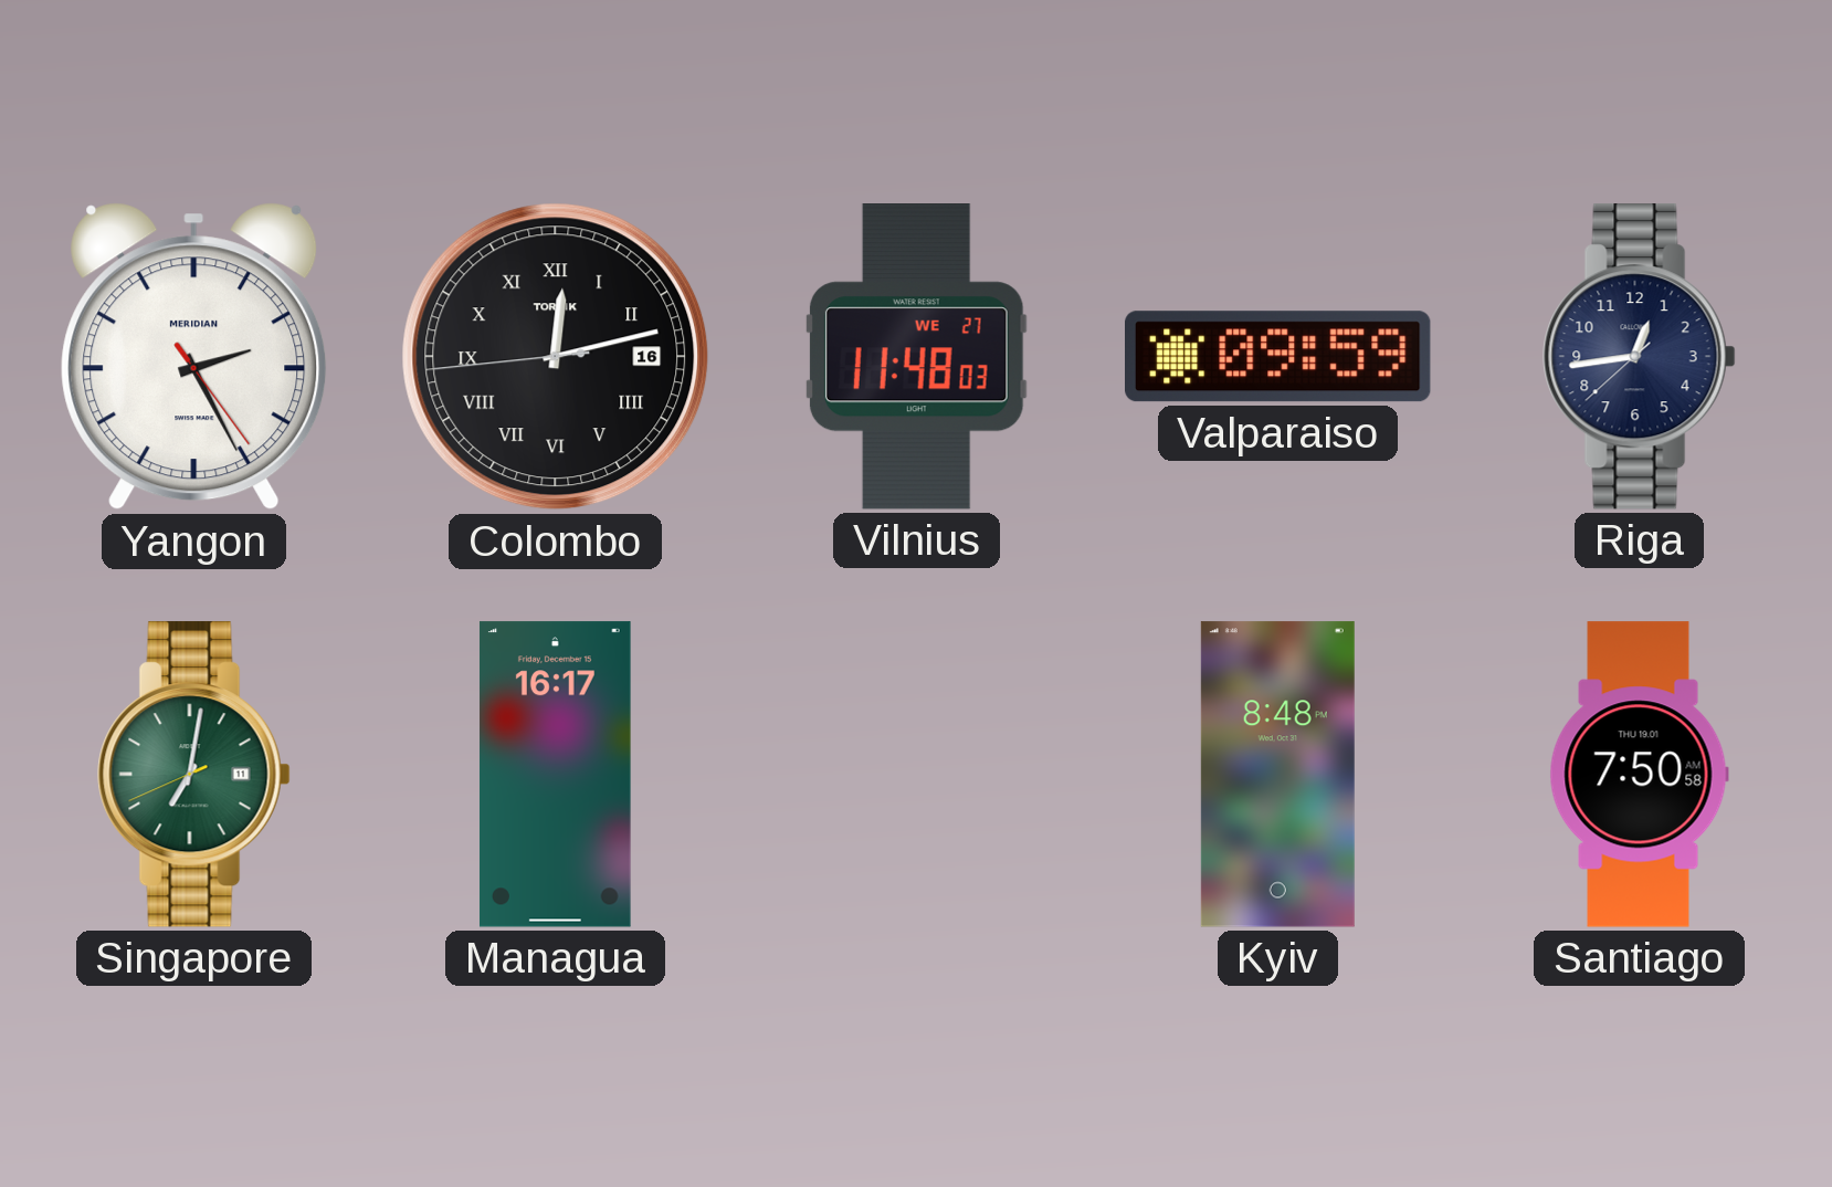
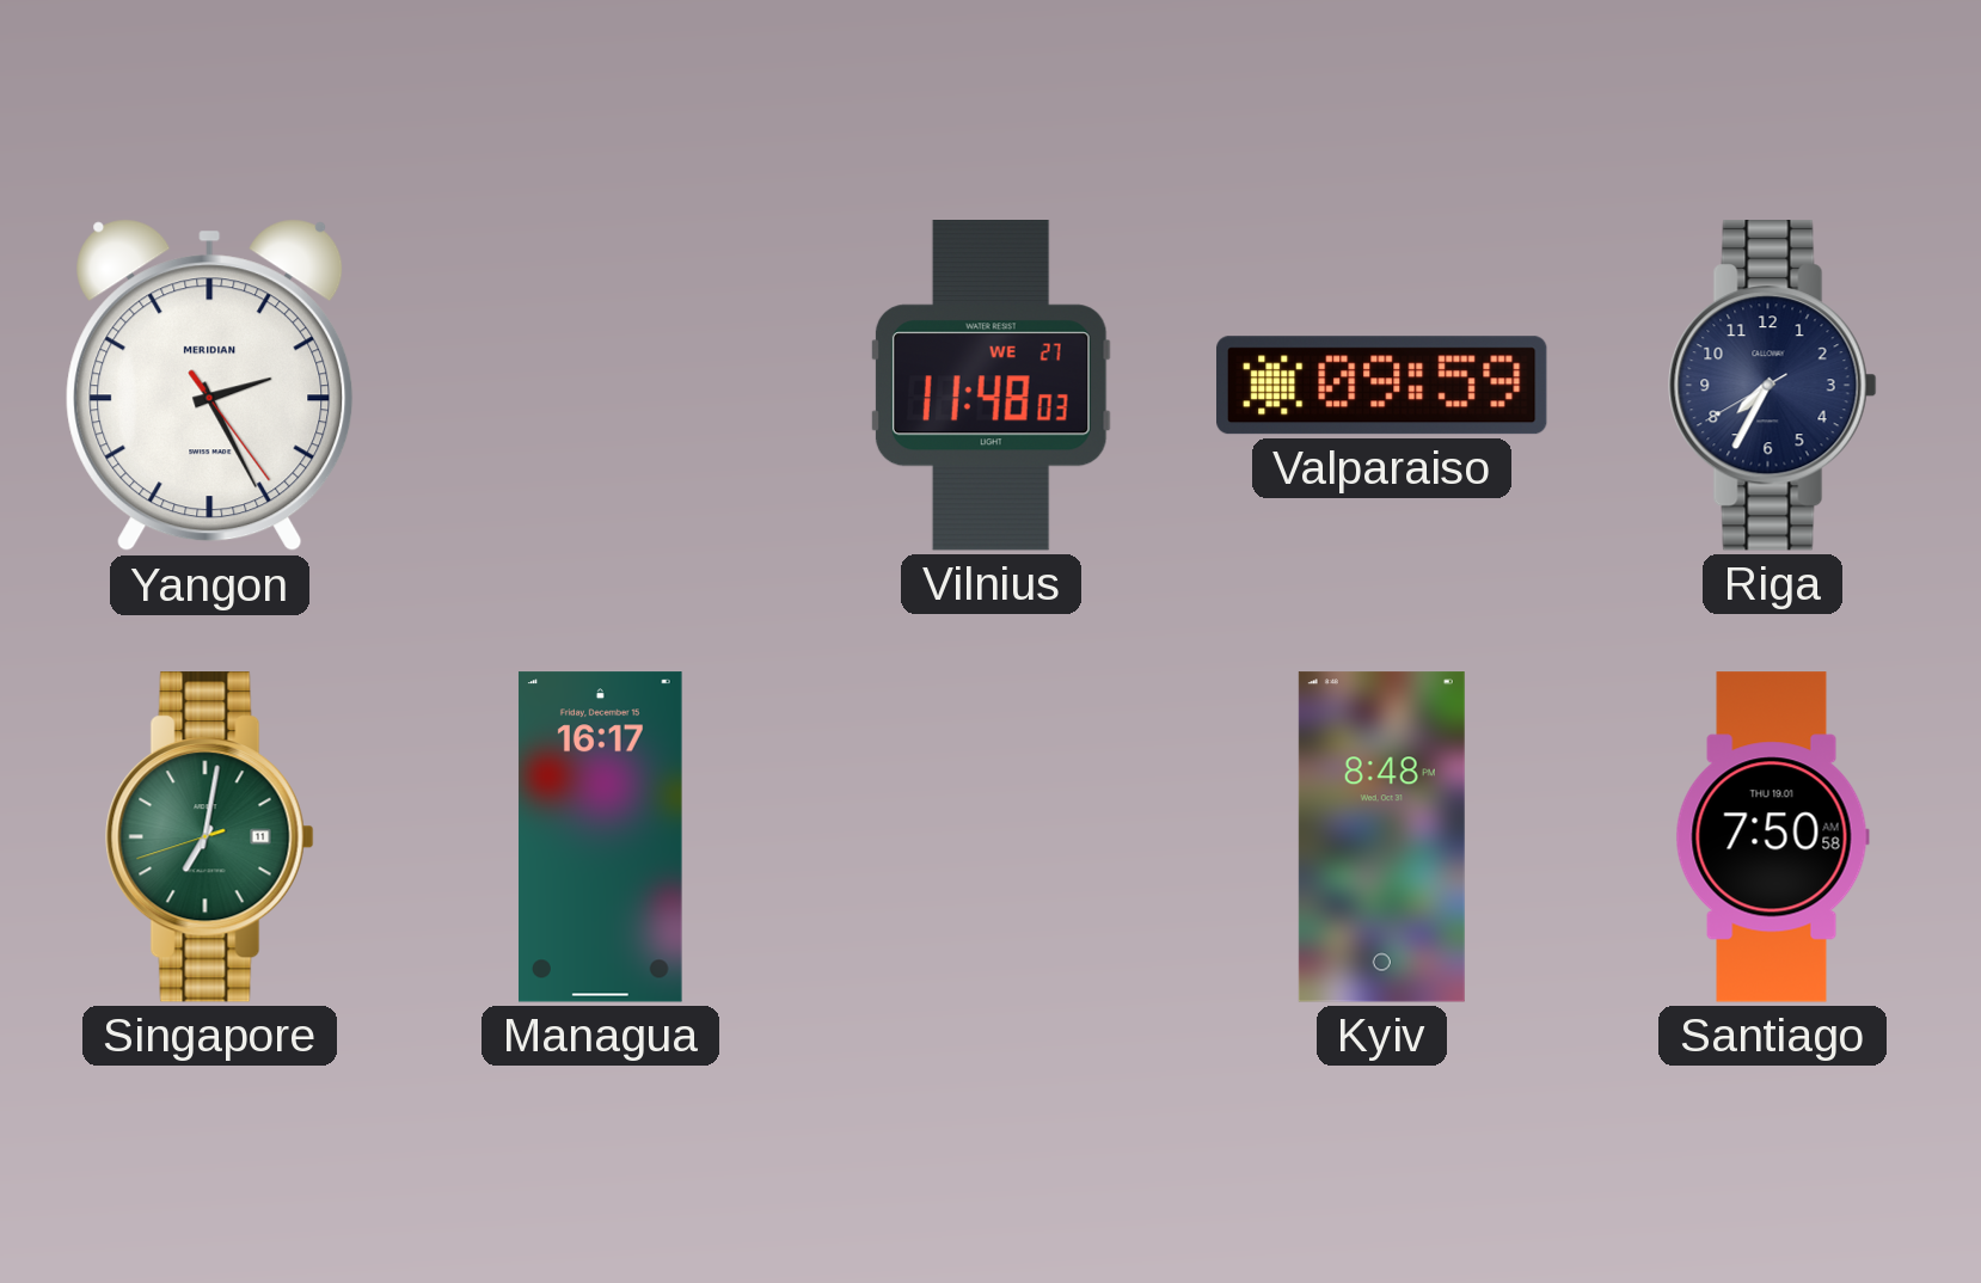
Colombo: 12:12 -> none (556, 357)
Riga: 12:43 -> 7:34 (1772, 386)
Singapore: 7:01:41 -> 7:01:42 (209, 837)
